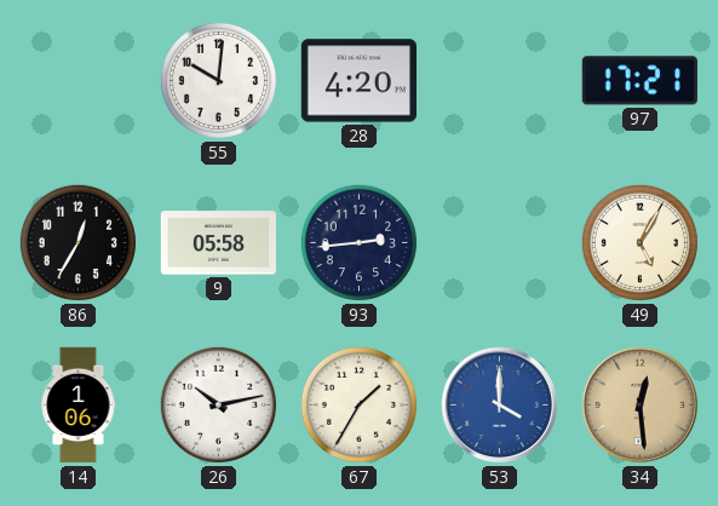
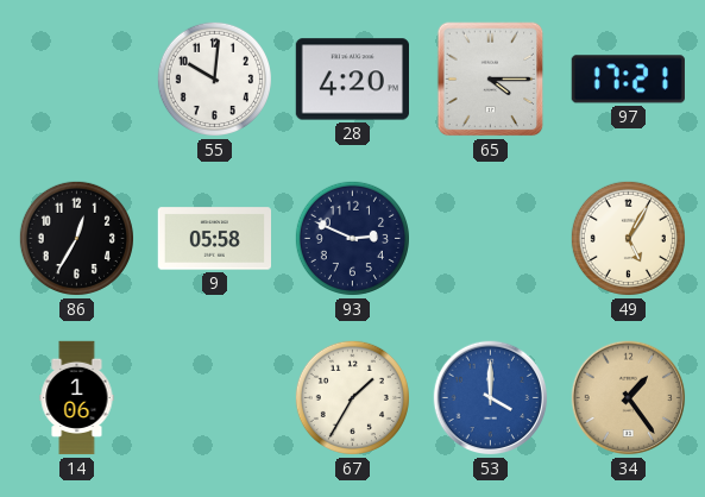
65: none -> 4:15 (491, 80)
93: 2:44 -> 2:49 (352, 238)
26: 10:13 -> none (218, 404)
34: 12:29 -> 1:24 (629, 398)
